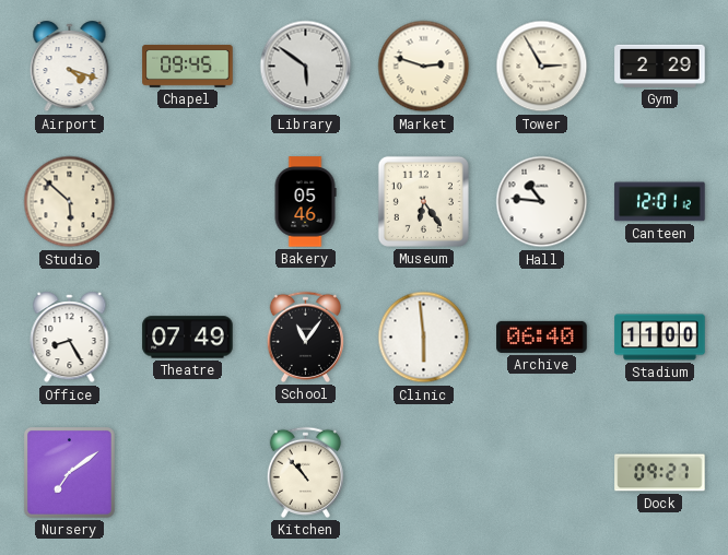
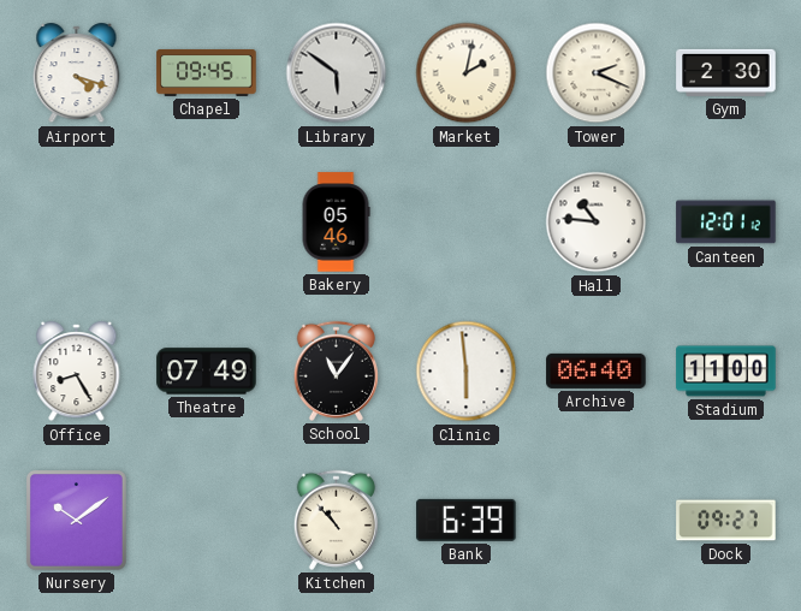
Market: 2:48 -> 2:02 (467, 73)
Tower: 2:55 -> 2:19 (597, 73)
Gym: 2:29 -> 2:30 (726, 72)
Studio: 5:52 -> none (70, 202)
Museum: 6:24 -> none (423, 201)
Nursery: 7:09 -> 10:09 (77, 521)
Bank: none -> 6:39 (467, 520)
